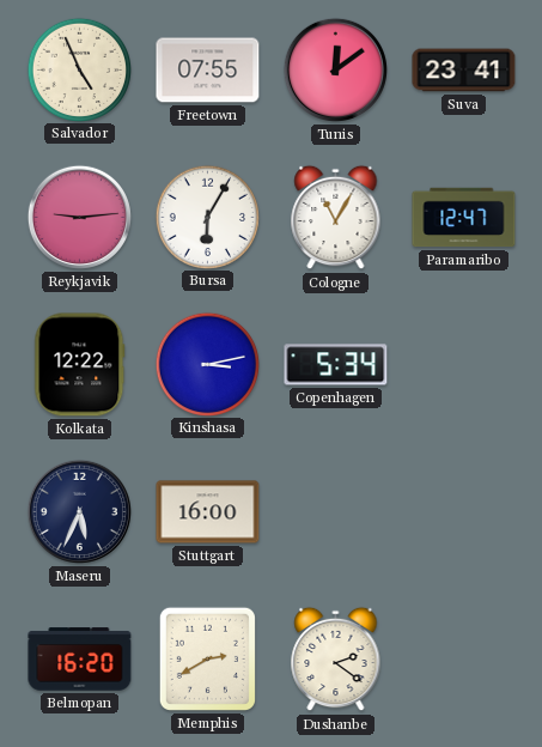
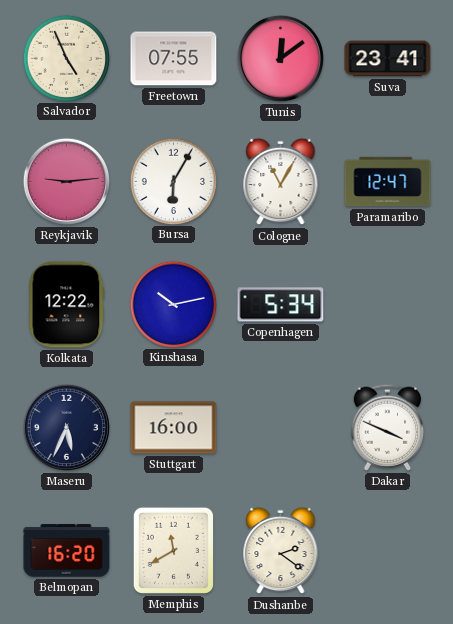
Kinshasa: 3:13 -> 10:13 (173, 304)
Dakar: none -> 3:49 (388, 427)
Memphis: 2:40 -> 11:40 (173, 550)
